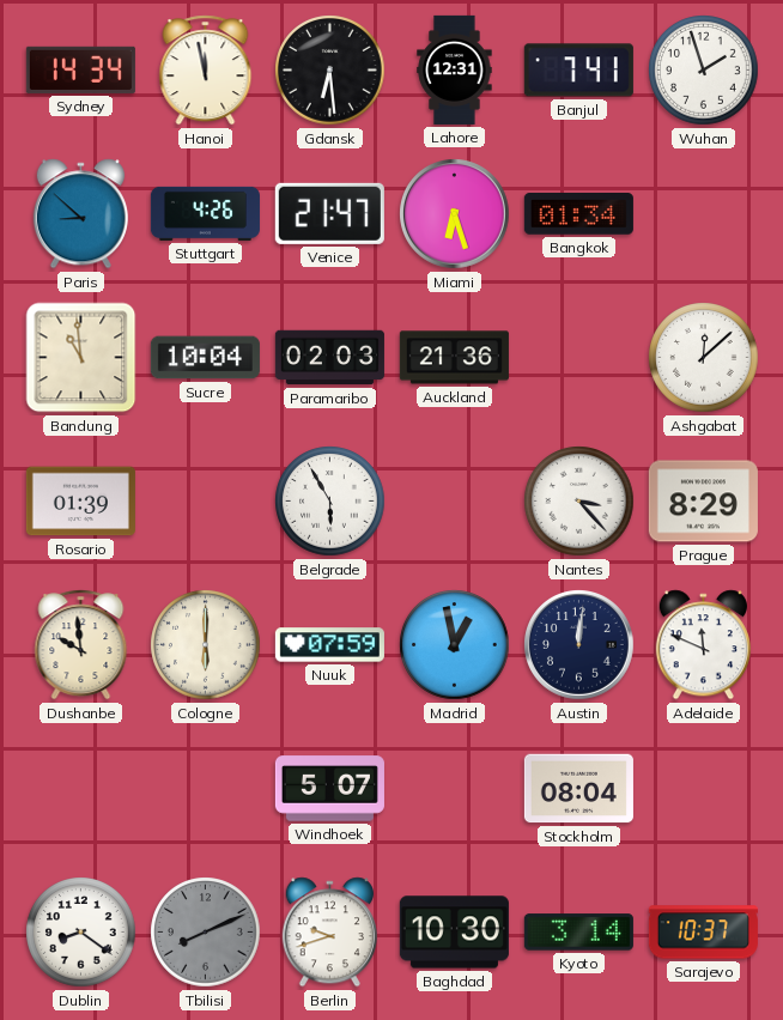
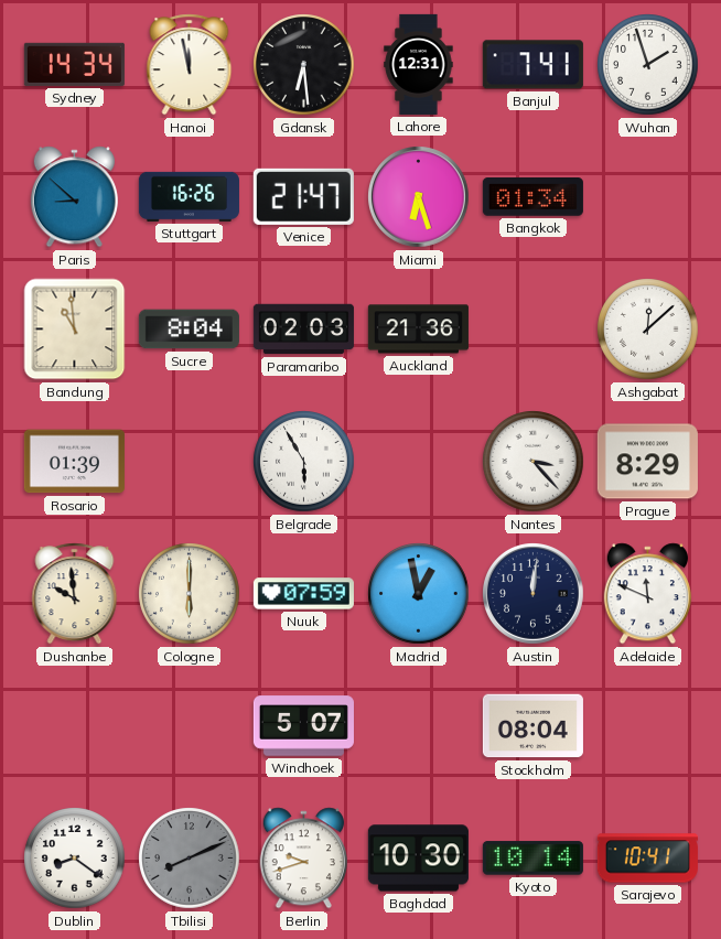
Stuttgart: 4:26 -> 16:26 (189, 196)
Sucre: 10:04 -> 8:04 (189, 330)
Kyoto: 3:14 -> 10:14 (532, 859)
Sarajevo: 10:37 -> 10:41 (647, 859)
